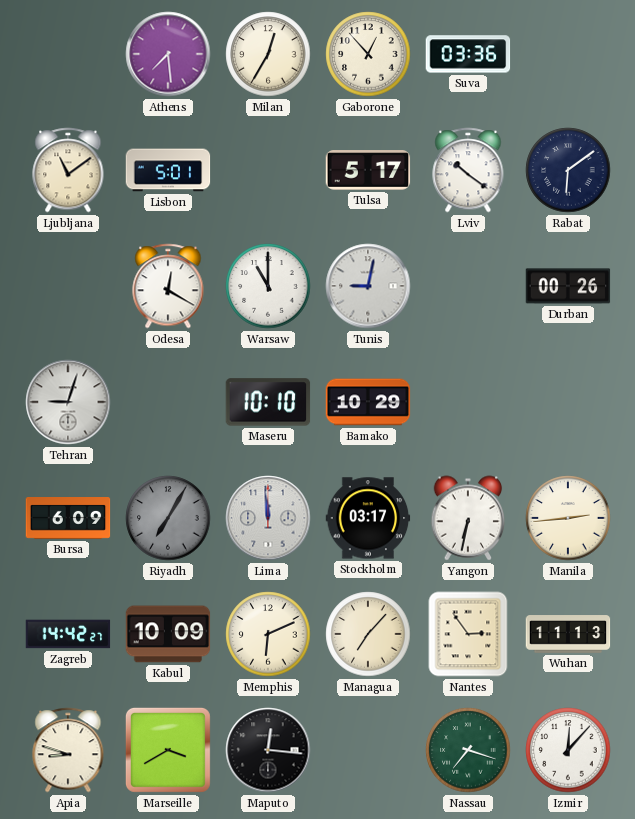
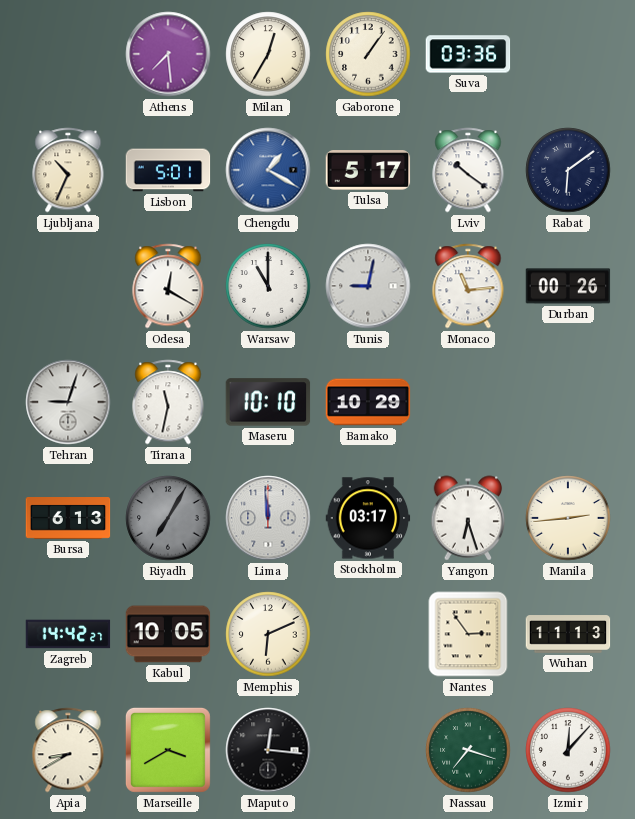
Gaborone: 12:53 -> 1:06 (368, 54)
Ljubljana: 11:09 -> 10:34 (68, 170)
Chengdu: none -> 1:20 (268, 170)
Monaco: none -> 11:14 (468, 286)
Tirana: none -> 11:32 (168, 402)
Bursa: 6:09 -> 6:13 (68, 519)
Yangon: 6:32 -> 6:27 (468, 518)
Kabul: 10:09 -> 10:05 (168, 634)
Managua: 7:07 -> none (368, 634)
Apia: 8:48 -> 8:40 (68, 750)
